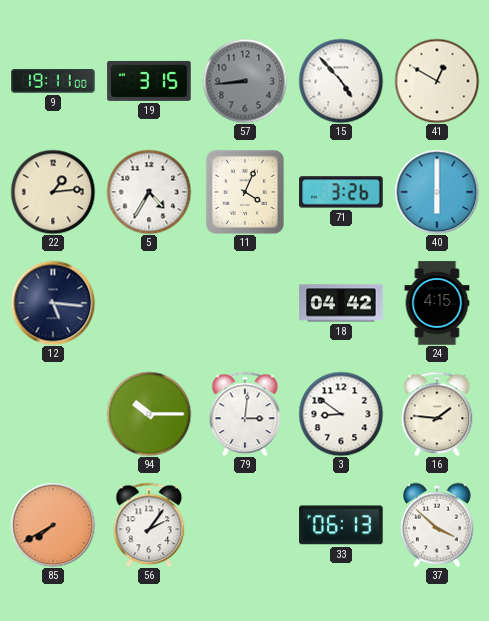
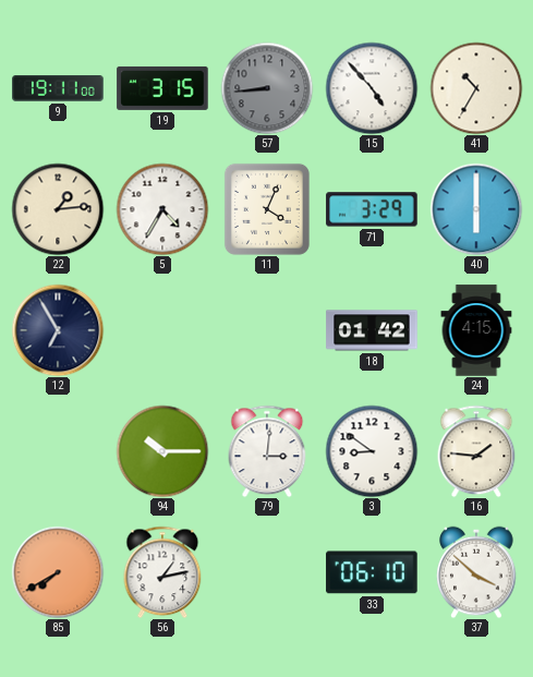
41: 12:50 -> 10:35 (476, 88)
71: 3:26 -> 3:29 (372, 209)
12: 5:16 -> 6:55 (58, 330)
18: 04:42 -> 01:42 (372, 330)
56: 2:06 -> 1:13 (162, 572)
33: 06:13 -> 06:10 (372, 572)
